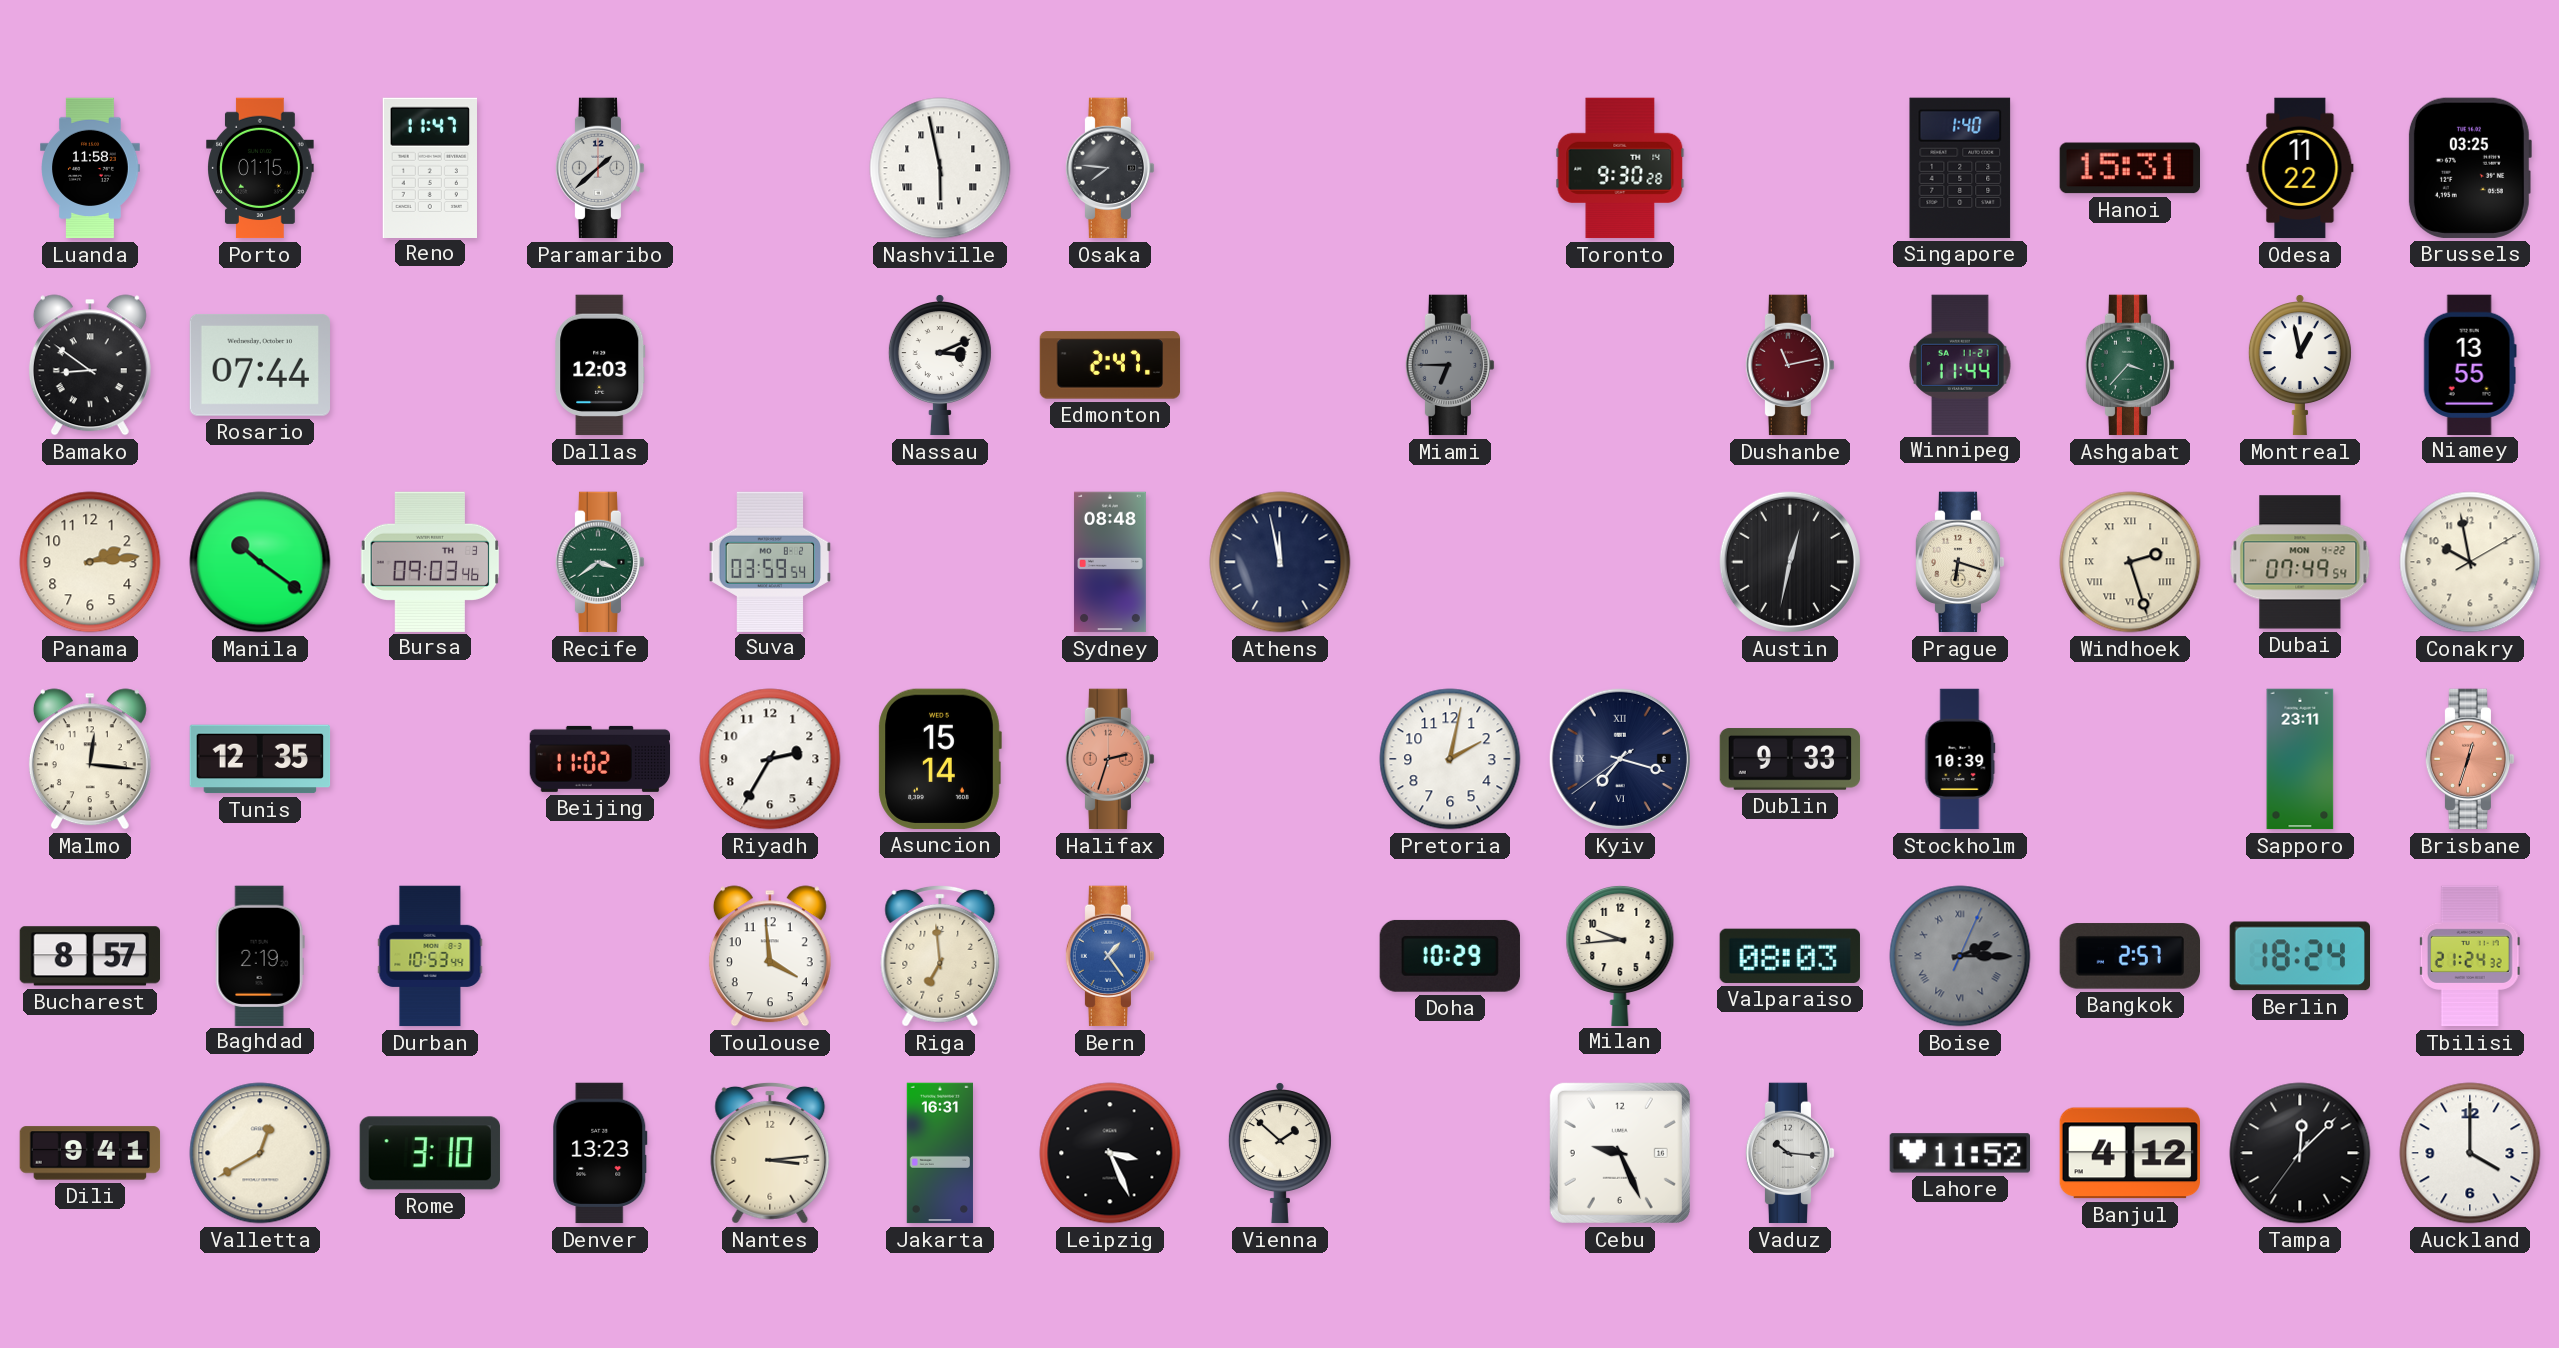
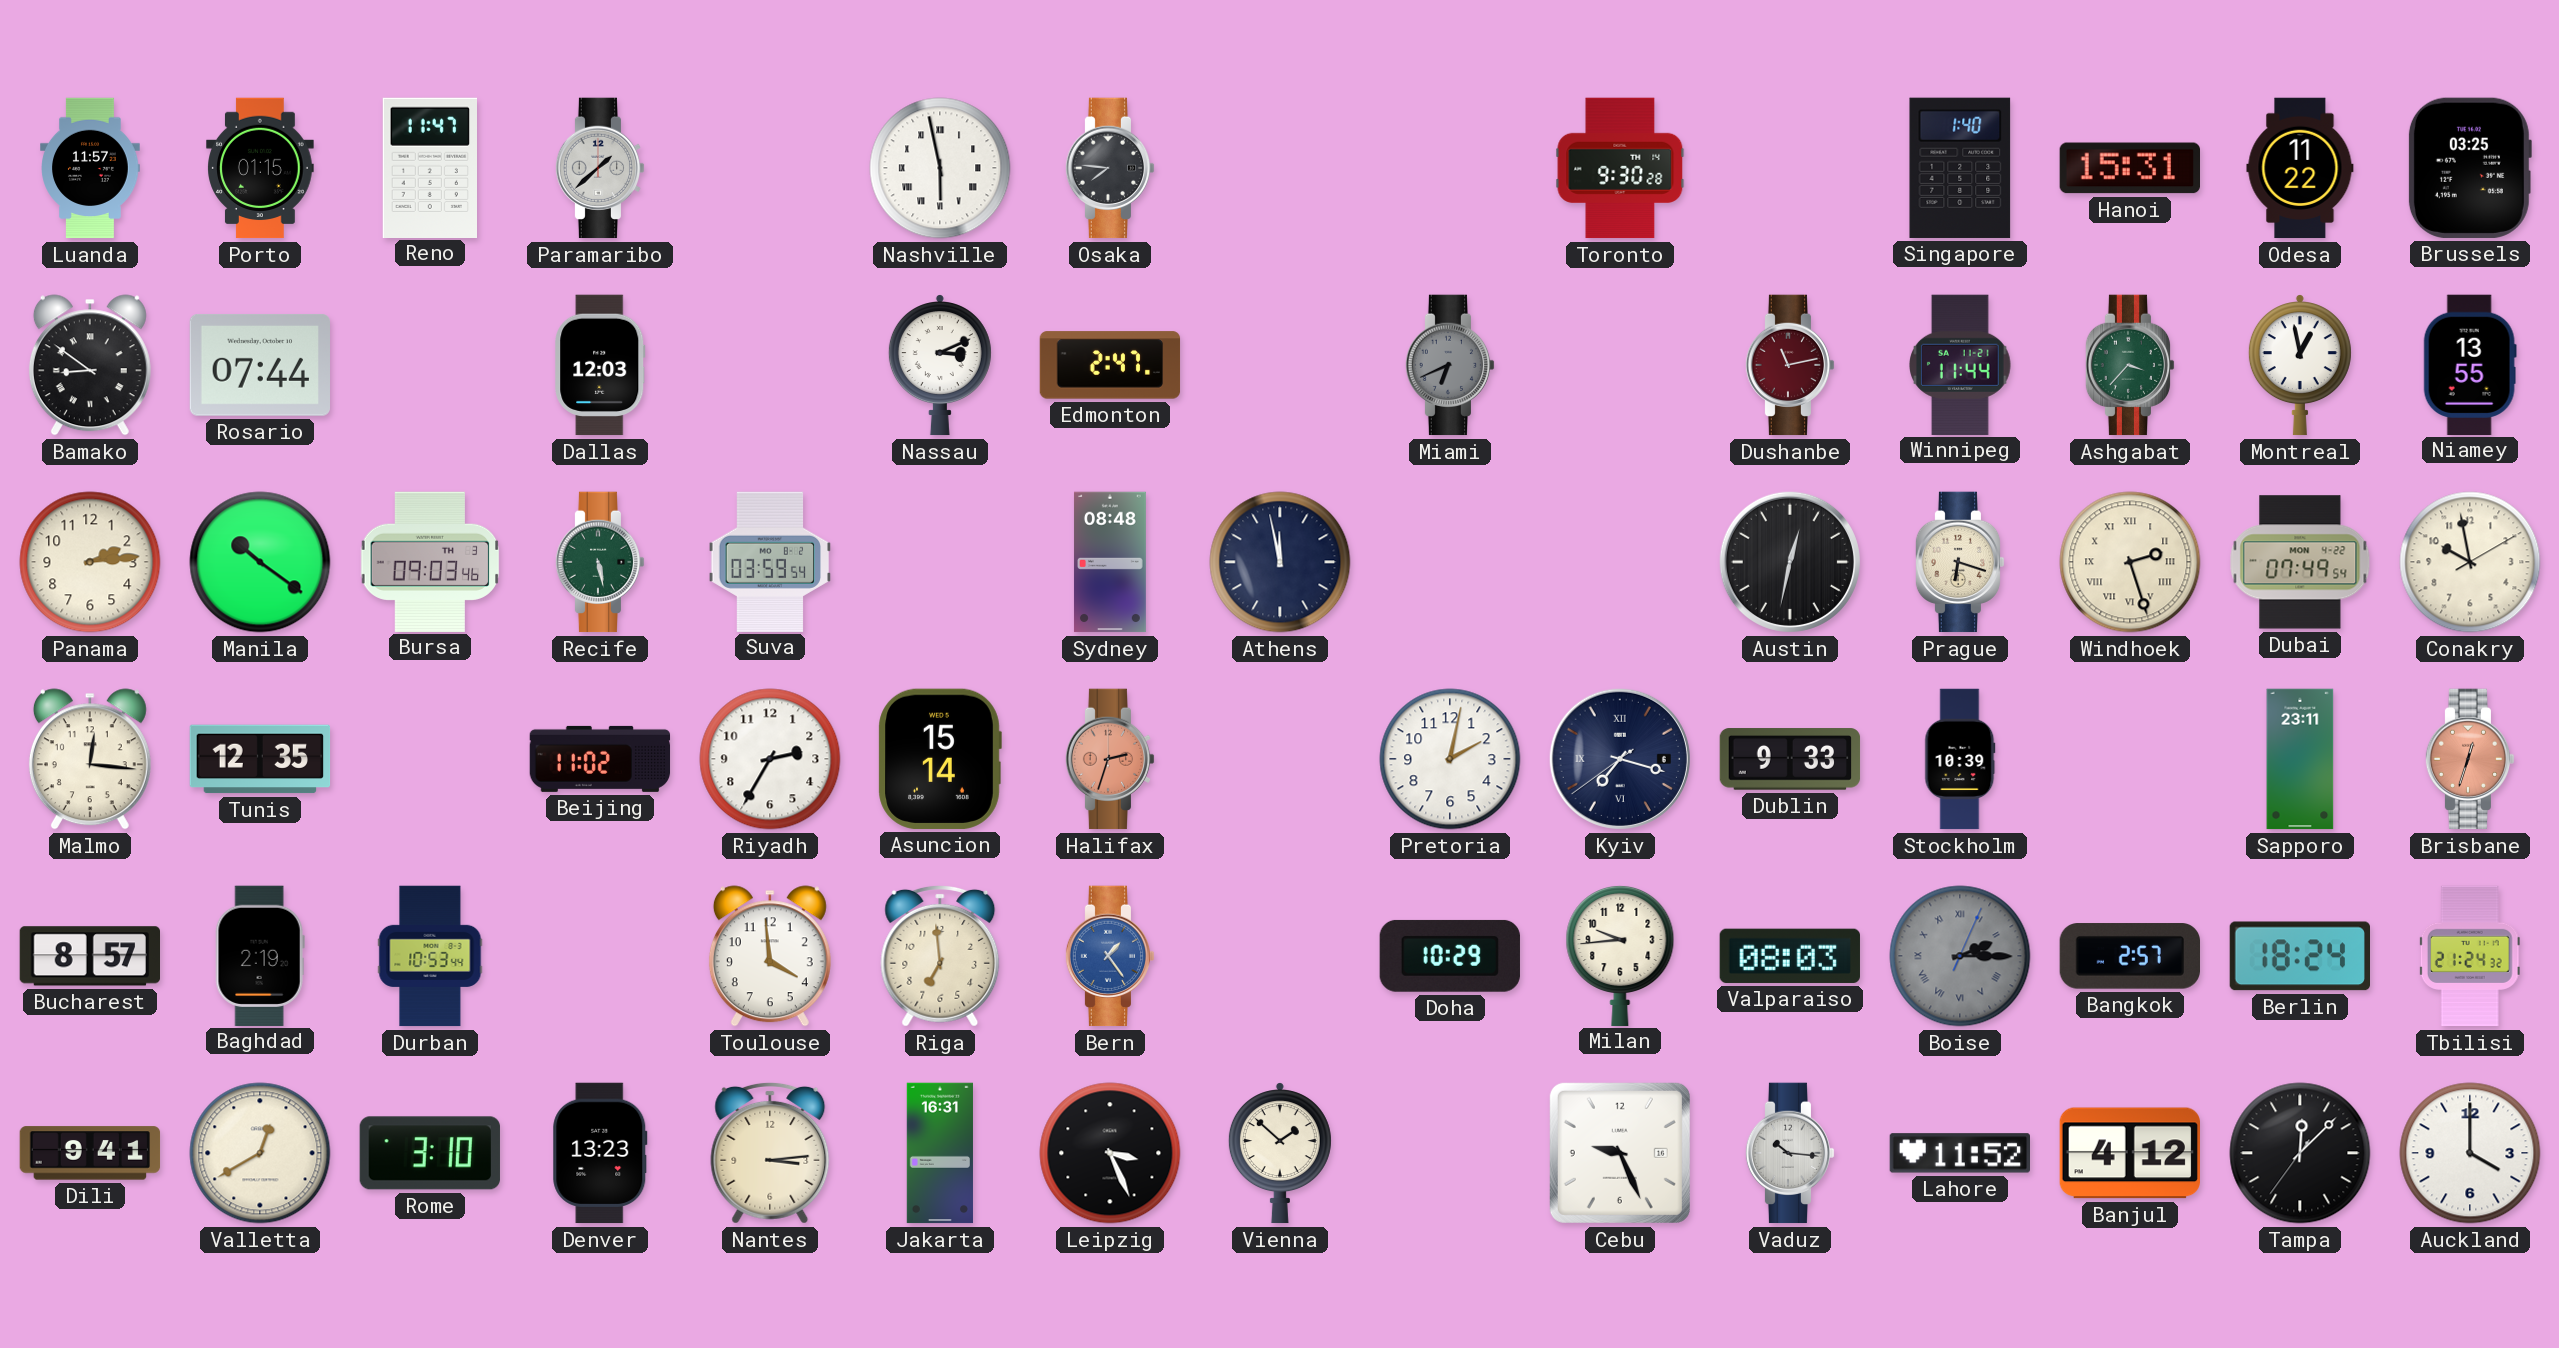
Luanda: 11:58 -> 11:57 (90, 168)
Miami: 6:45 -> 6:41 (1450, 365)
Recife: 3:39 -> 5:28 (600, 562)
